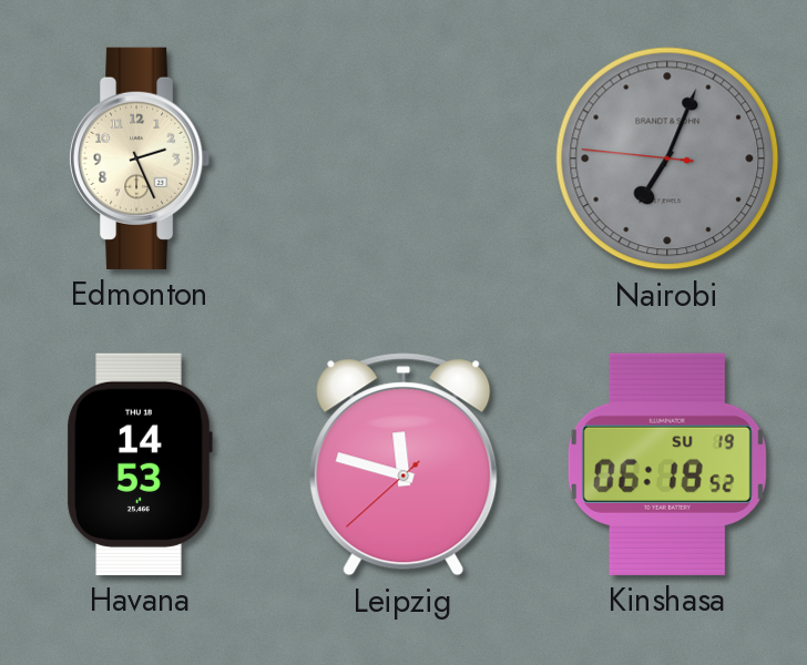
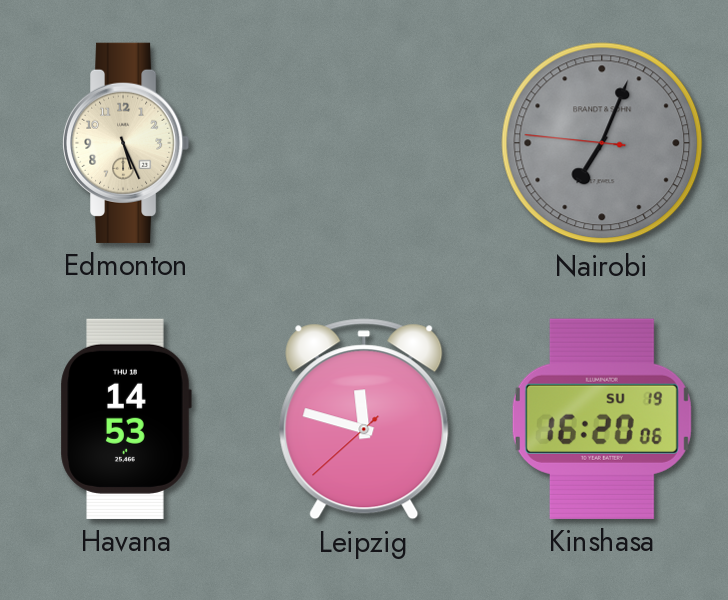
Edmonton: 2:26 -> 5:26 (127, 143)
Kinshasa: 06:18 -> 16:20 (602, 419)
